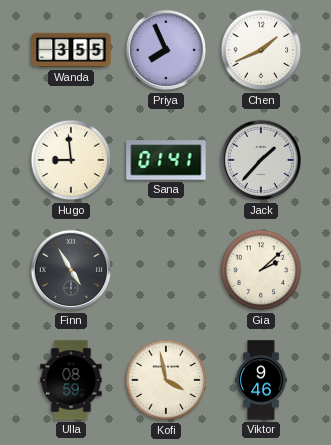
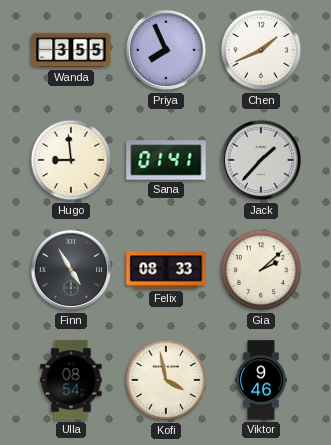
Felix: none -> 08:33 (166, 270)
Ulla: 08:59 -> 08:54 (71, 380)
